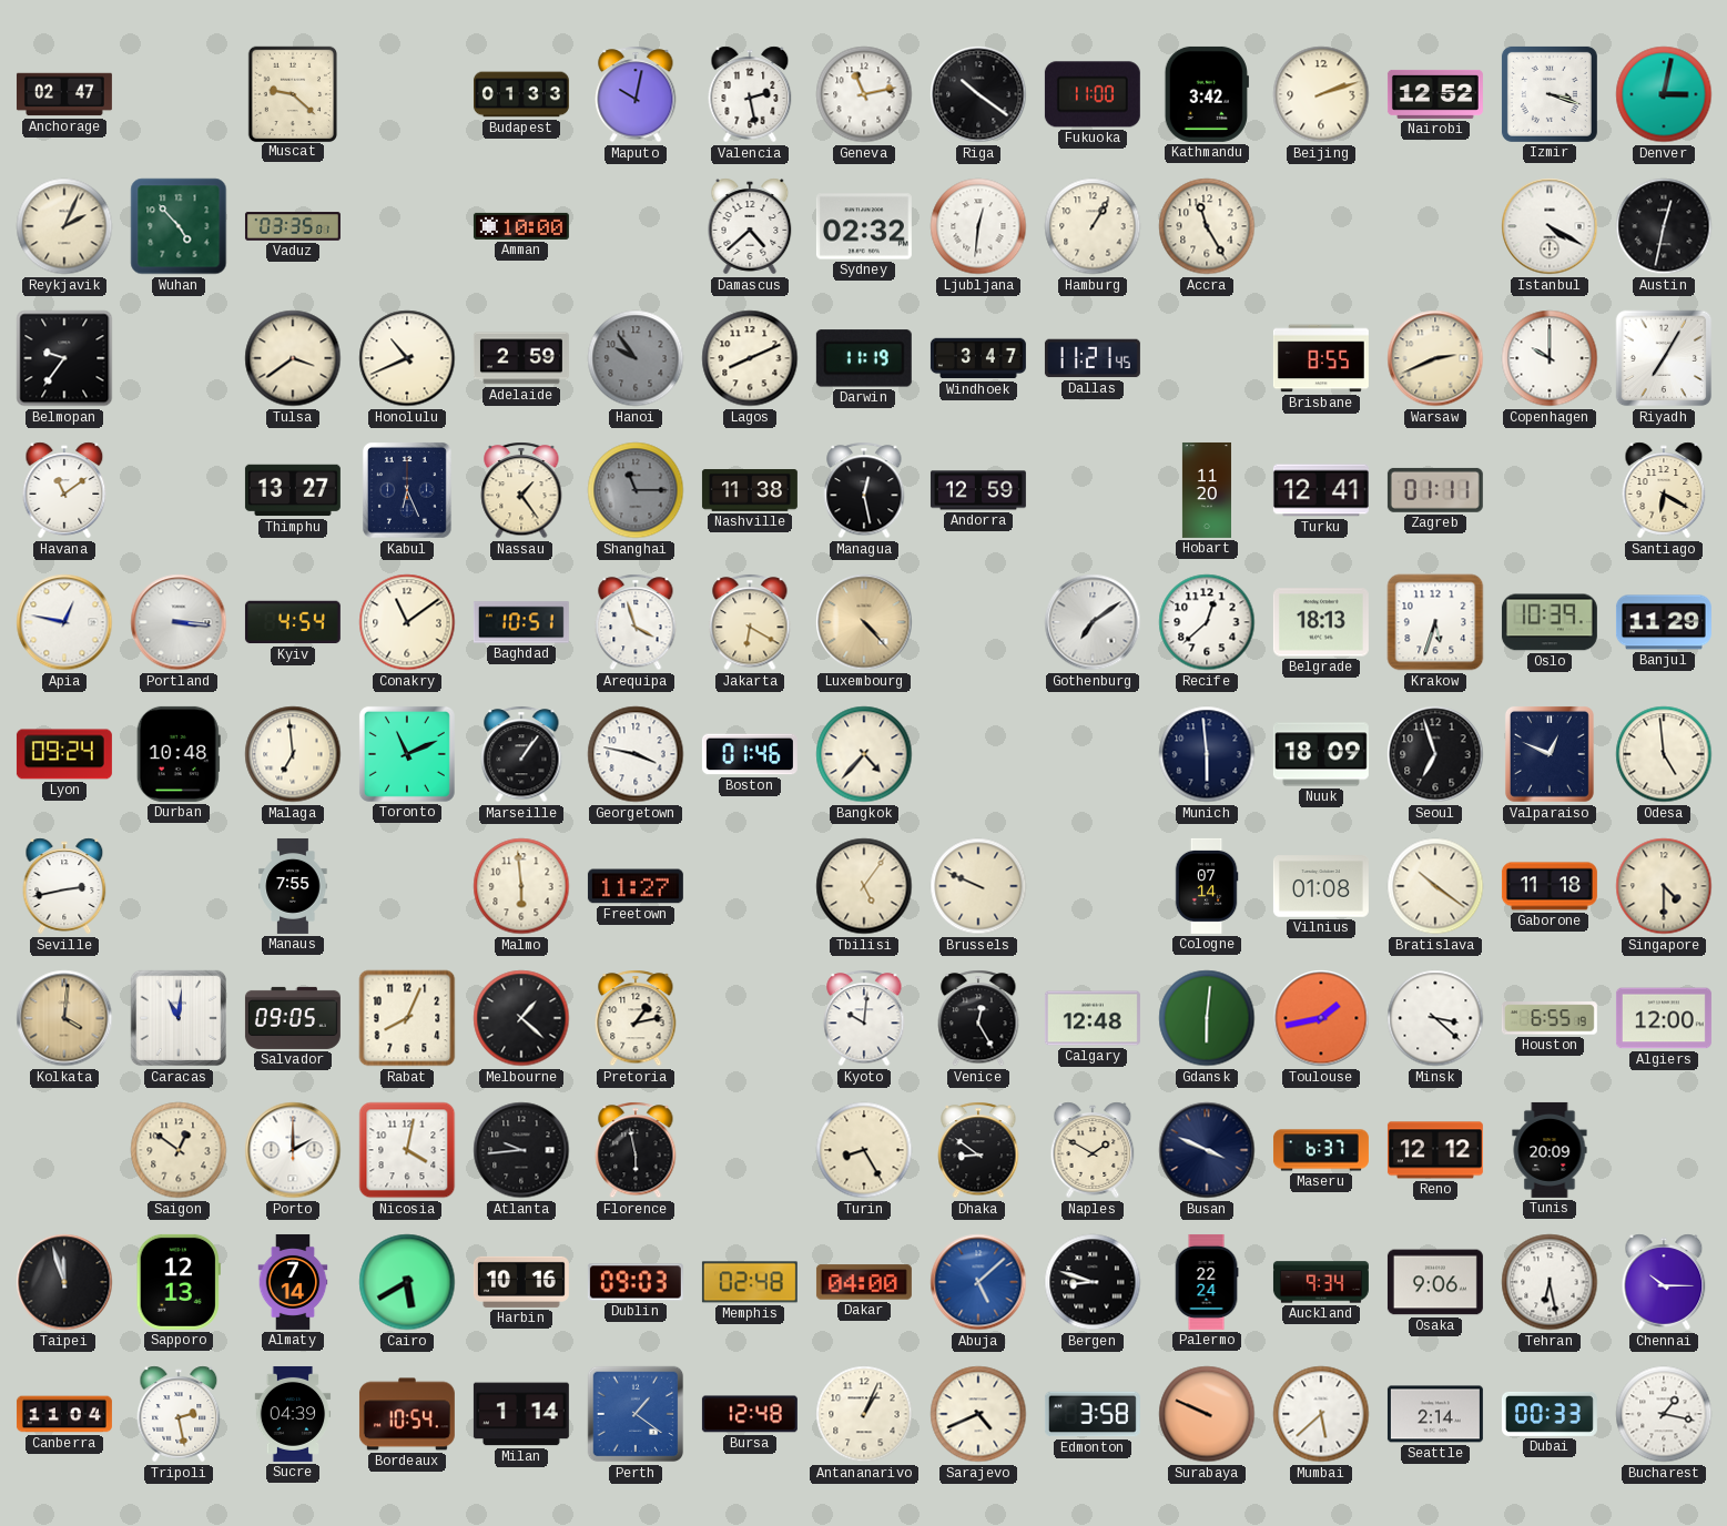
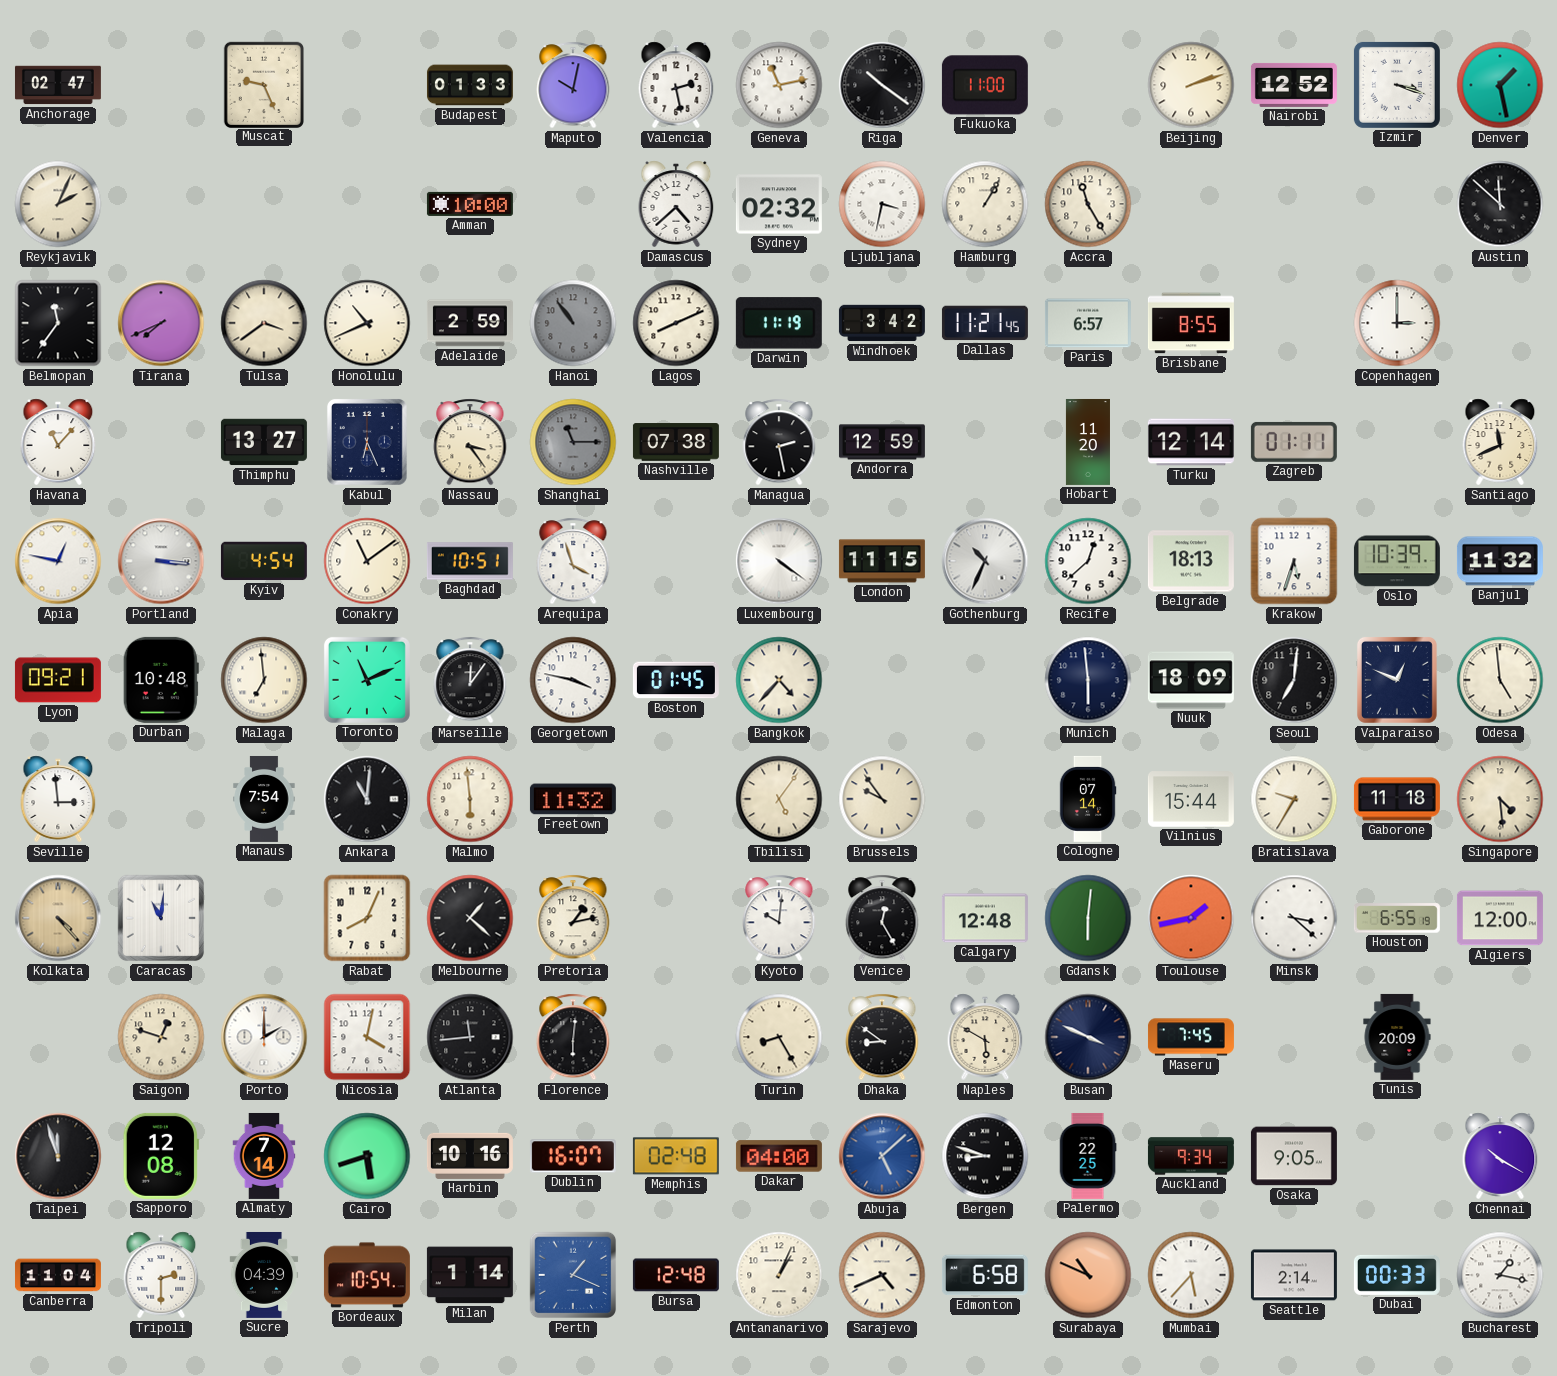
Muscat: 9:22 -> 9:26 (263, 84)
Kathmandu: 3:42 -> none (1207, 94)
Denver: 3:02 -> 1:28 (1500, 85)
Wuhan: 4:53 -> none (179, 226)
Vaduz: 03:35 -> none (293, 226)
Ljubljana: 12:31 -> 3:32 (882, 204)
Istanbul: 4:20 -> none (1550, 226)
Austin: 12:32 -> 11:52 (1500, 204)
Belmopan: 9:36 -> 11:36 (58, 323)
Tirana: none -> 7:41 (161, 323)
Hanoi: 9:54 -> 10:54 (573, 323)
Windhoek: 3:47 -> 3:42 (882, 323)
Paris: none -> 6:57 (1088, 323)
Warsaw: 2:41 -> none (1435, 358)
Copenhagen: 10:00 -> 3:00 (1397, 323)
Riyadh: 7:05 -> none (1664, 358)
Havana: 11:09 -> 11:07 (58, 442)
Nassau: 1:24 -> 3:24 (470, 442)
Nashville: 11:38 -> 07:38 (676, 442)
Managua: 12:28 -> 2:28 (779, 442)
Turku: 12:41 -> 12:14 (1191, 442)
Santiago: 6:20 -> 11:41 (1500, 442)
Jakarta: 6:20 -> none (750, 622)
Luxembourg: 4:23 -> 4:21 (779, 561)
Luxembourg dial: champagne -> white (779, 561)
London: none -> 11:15 (882, 561)
Gothenburg: 7:09 -> 10:34 (985, 561)
Banjul: 11:29 -> 11:32 (1500, 561)
Lyon: 09:24 -> 09:21 (58, 680)
Marseille: 1:06 -> 12:06 (470, 680)
Boston: 01:46 -> 01:45 (676, 680)
Seoul: 6:57 -> 7:01 (1294, 680)
Seville: 2:43 -> 2:59 (58, 799)
Manaus: 7:55 -> 7:54 (264, 799)
Ankara: none -> 11:01 (367, 799)
Freetown: 11:27 -> 11:32 (573, 799)
Brussels: 9:49 -> 9:54 (882, 799)
Vilnius: 01:08 -> 15:44 (1191, 799)
Bratislava: 10:21 -> 9:35 (1294, 799)
Singapore: 4:30 -> 4:29 (1500, 799)
Kolkata: 4:01 -> 4:23 (58, 918)
Salvador: 09:05 -> none (293, 1018)
Saigon: 12:51 -> 12:48 (161, 1037)
Atlanta: 9:44 -> 11:44 (470, 1037)
Florence: 5:58 -> 6:01 (573, 1037)
Naples: 1:50 -> 5:50 (985, 1037)
Maseru: 6:37 -> 7:45 (1191, 1037)
Reno: 12:12 -> none (1435, 1150)
Sapporo: 12:13 -> 12:08 (161, 1156)
Cairo: 5:40 -> 5:42 (367, 1156)
Dublin: 09:03 -> 16:07 (573, 1156)
Palermo: 22:24 -> 22:25 (1088, 1156)
Osaka: 9:06 -> 9:05 (1294, 1156)
Tehran: 6:28 -> none (1550, 1282)
Chennai: 10:15 -> 10:20 (1500, 1156)
Tripoli: 2:28 -> 2:30 (161, 1275)
Perth: 1:21 -> 1:19 (573, 1275)
Edmonton: 3:58 -> 6:58 (985, 1275)
Surabaya: 9:49 -> 10:49 (1088, 1275)
Mumbai: 5:38 -> 5:37 (1191, 1275)
